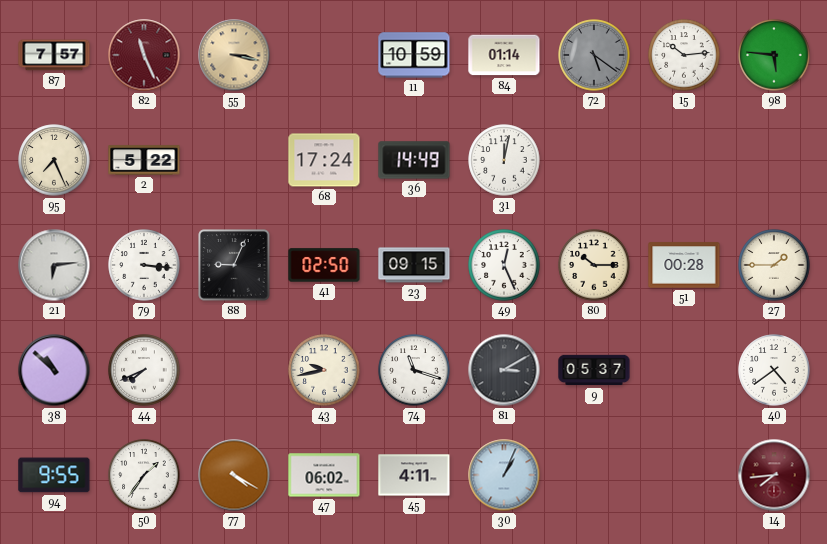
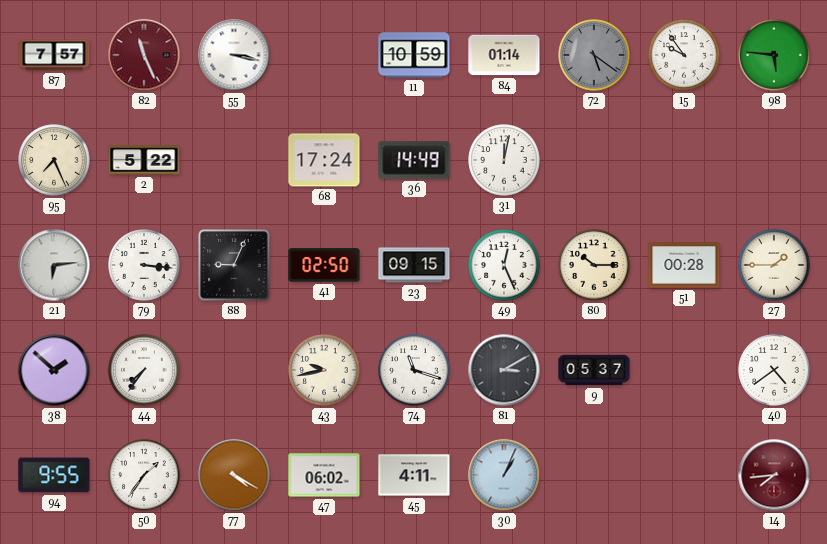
55 dial: champagne -> white (234, 55)
15: 10:14 -> 9:54 (684, 55)
38: 10:52 -> 1:52 (54, 370)
44: 7:41 -> 7:36 (144, 370)
